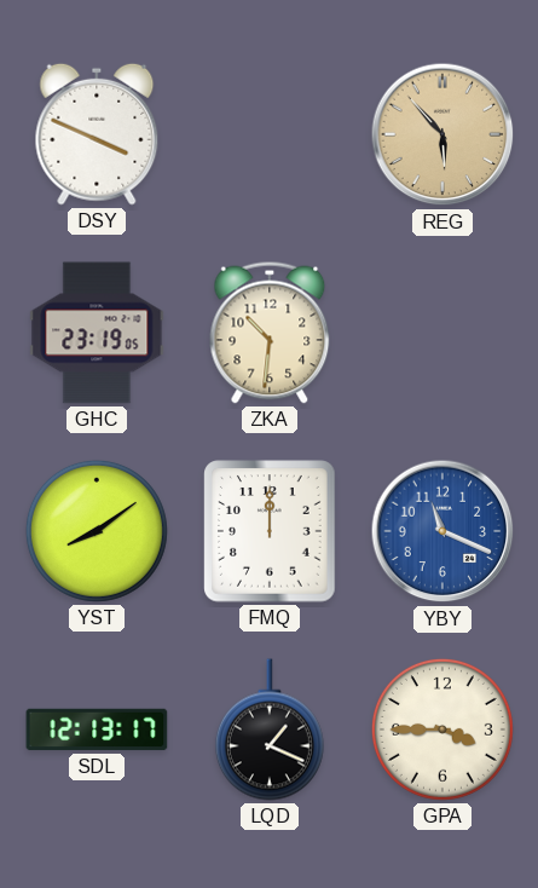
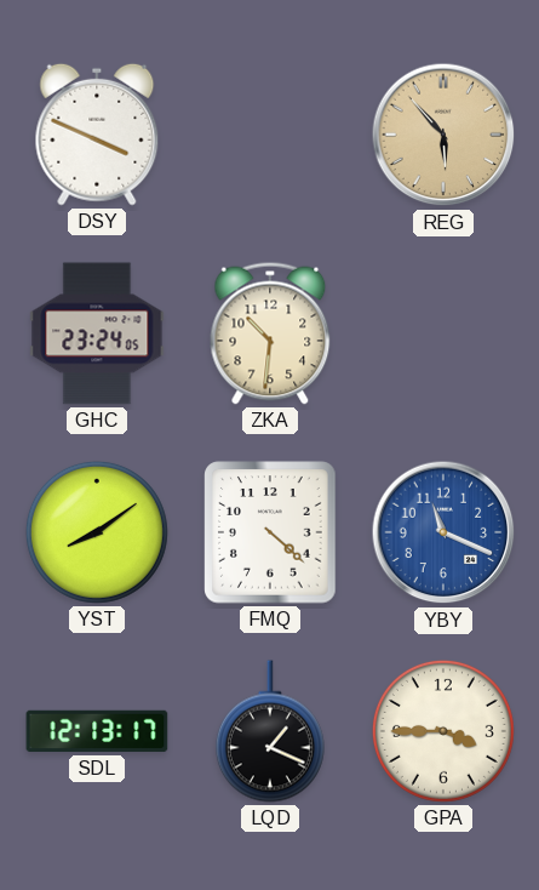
GHC: 23:19 -> 23:24 (97, 333)
FMQ: 12:00 -> 4:22 (270, 532)
